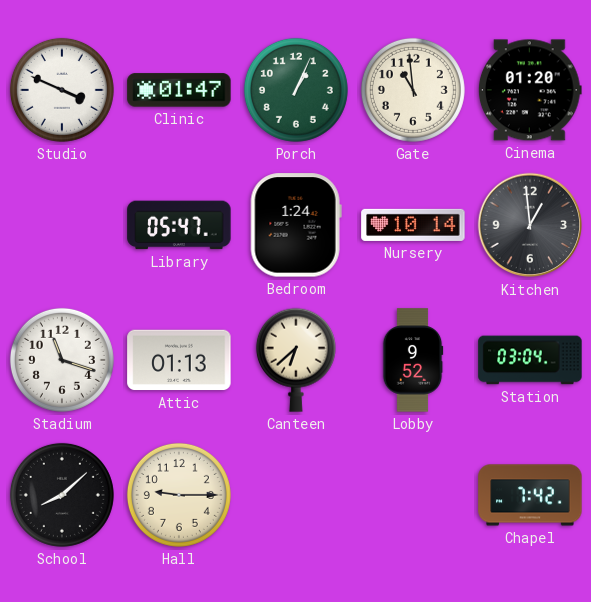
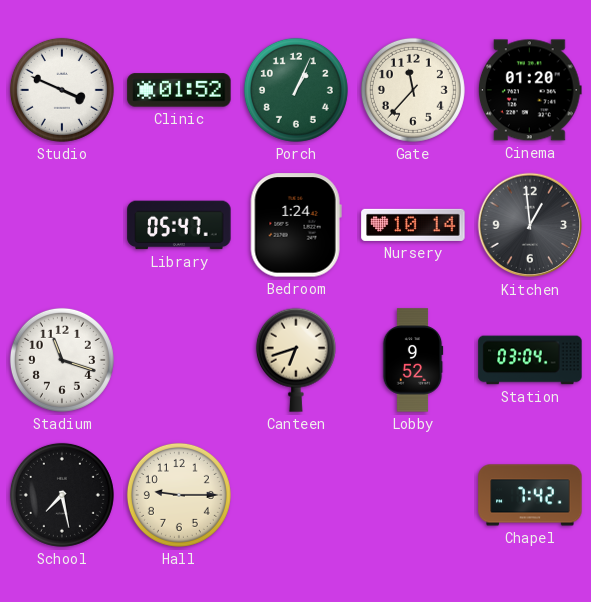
Clinic: 01:47 -> 01:52 (179, 90)
Gate: 10:59 -> 11:37 (413, 90)
Attic: 01:13 -> none (179, 360)
Canteen: 6:38 -> 6:42 (296, 360)
School: 8:08 -> 7:28 (62, 495)
